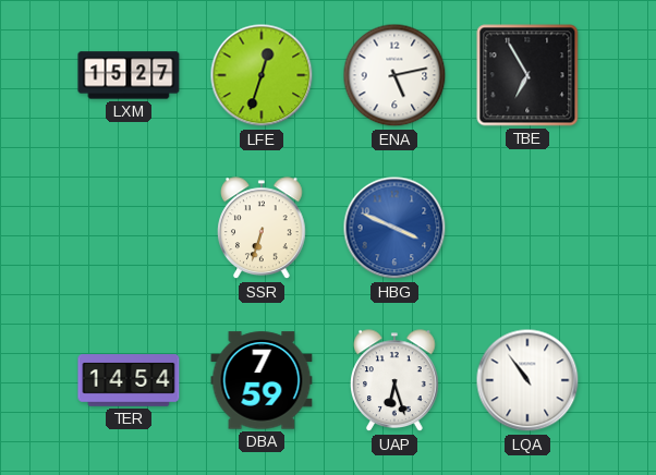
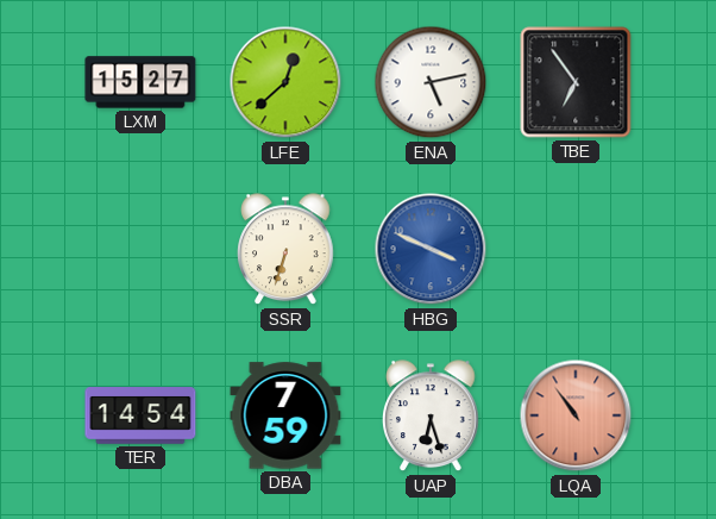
LFE: 12:33 -> 12:38 (285, 82)
TBE: 6:55 -> 6:54 (576, 82)
LQA dial: white -> salmon (576, 415)
